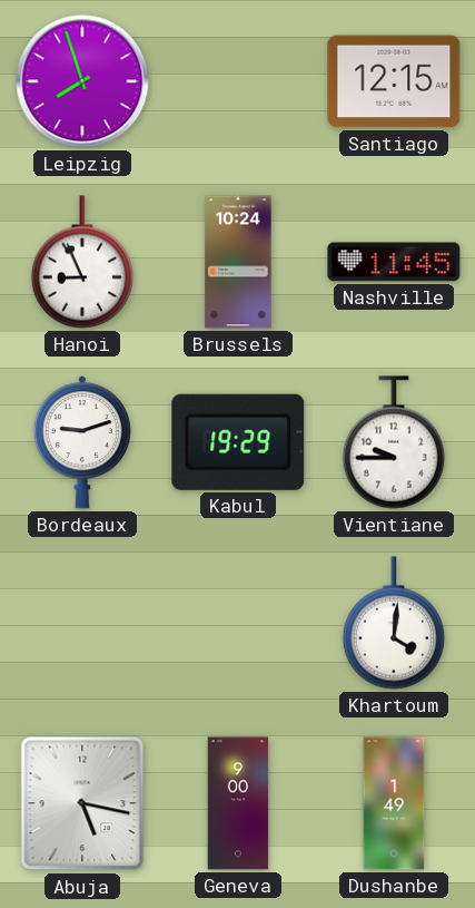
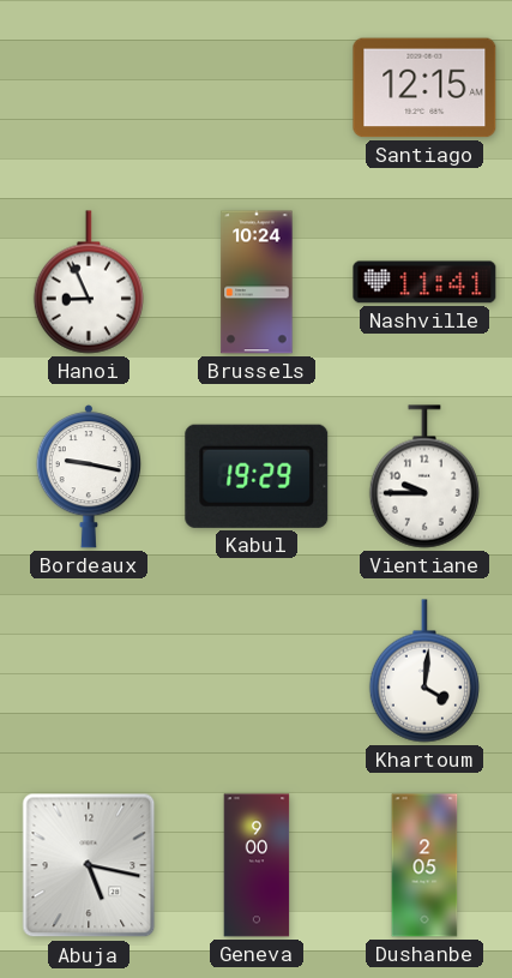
Leipzig: 7:57 -> none (82, 81)
Nashville: 11:45 -> 11:41 (424, 282)
Bordeaux: 9:12 -> 9:17 (88, 476)
Dushanbe: 1:49 -> 2:05 (424, 865)
